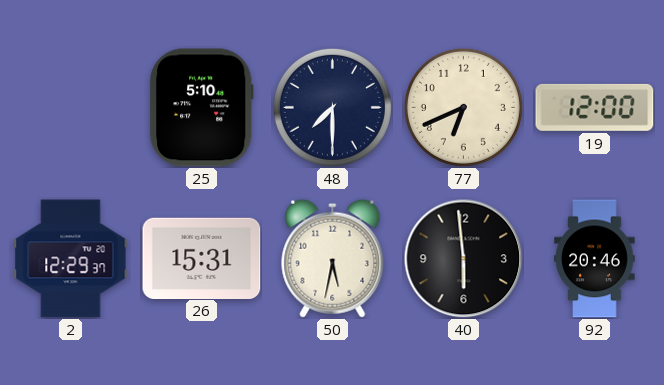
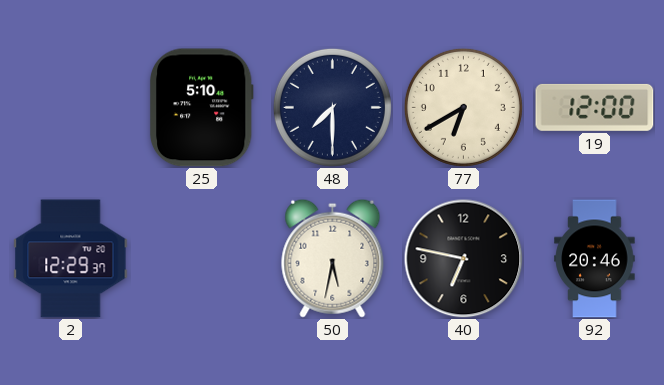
77: 6:41 -> 6:40 (463, 107)
26: 15:31 -> none (202, 258)
40: 5:59 -> 6:47 (464, 259)
